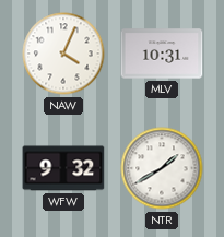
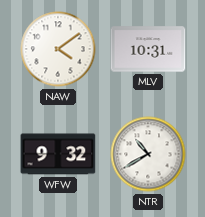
NAW: 4:04 -> 4:09 (58, 49)
NTR: 1:40 -> 10:40 (148, 154)
